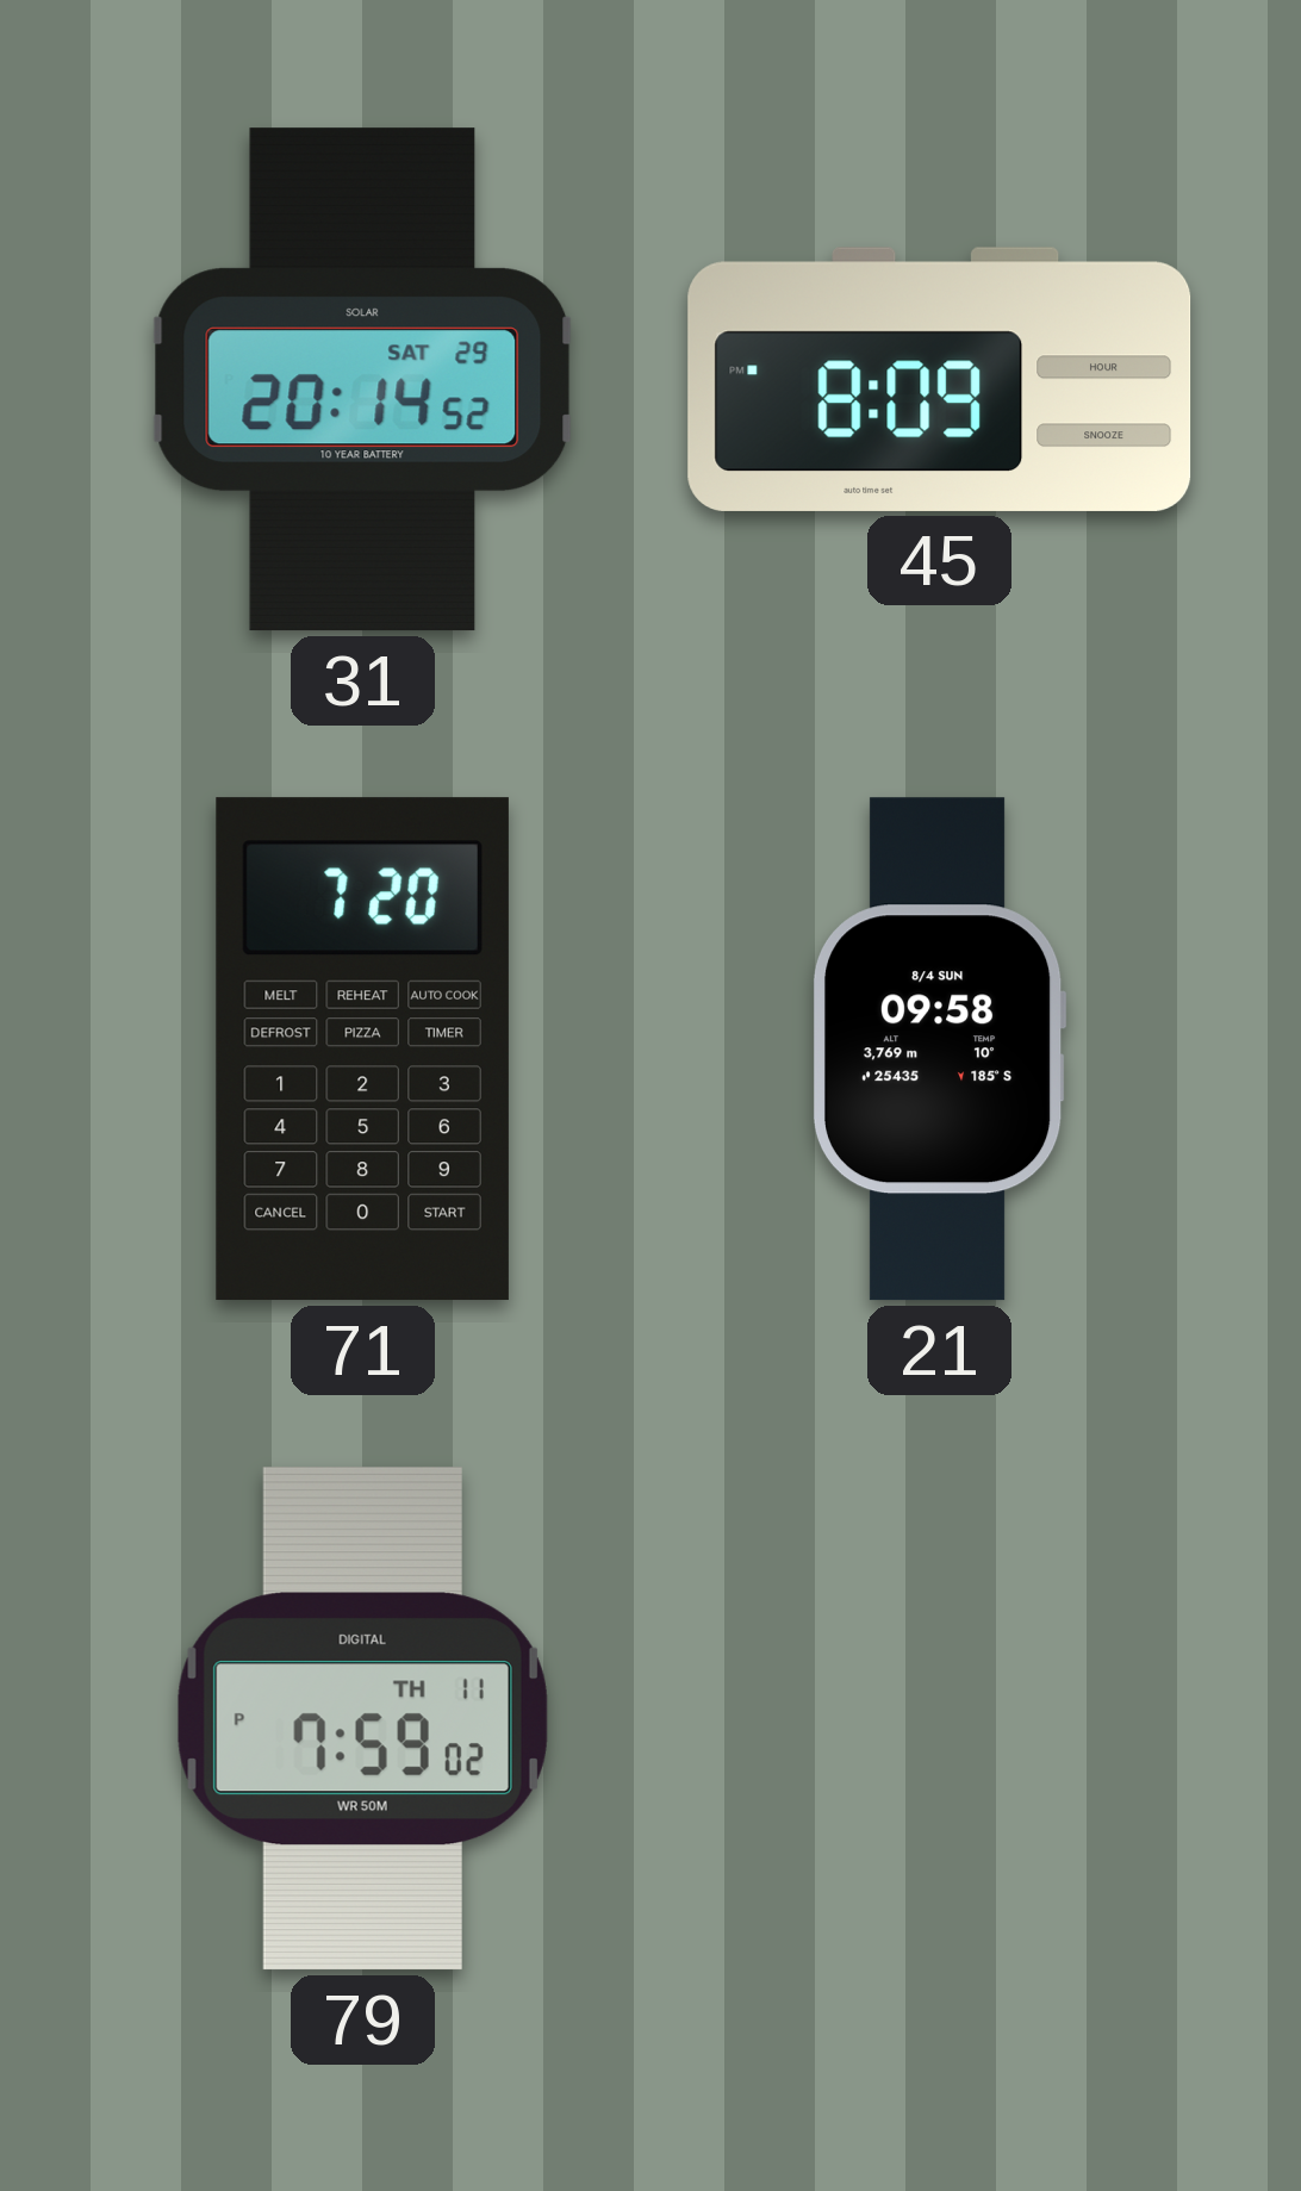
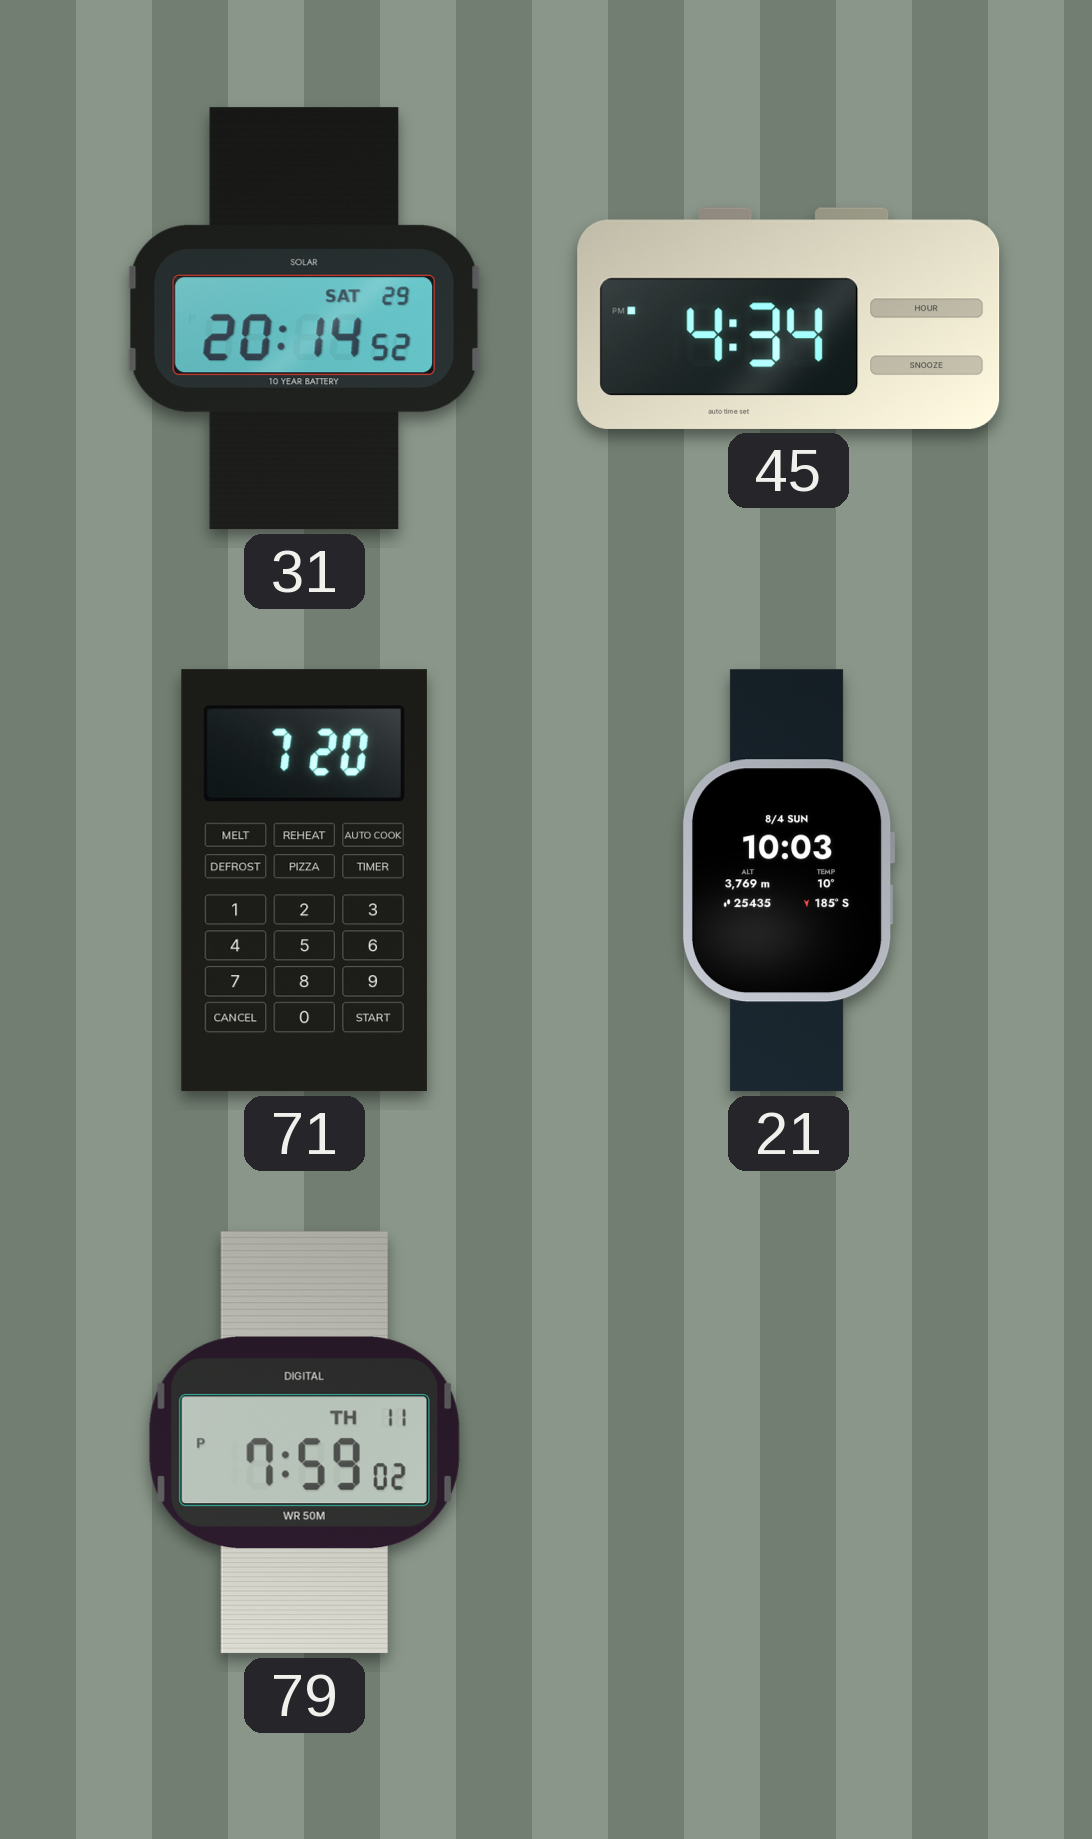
45: 8:09 -> 4:34 (789, 318)
21: 09:58 -> 10:03 (788, 881)
